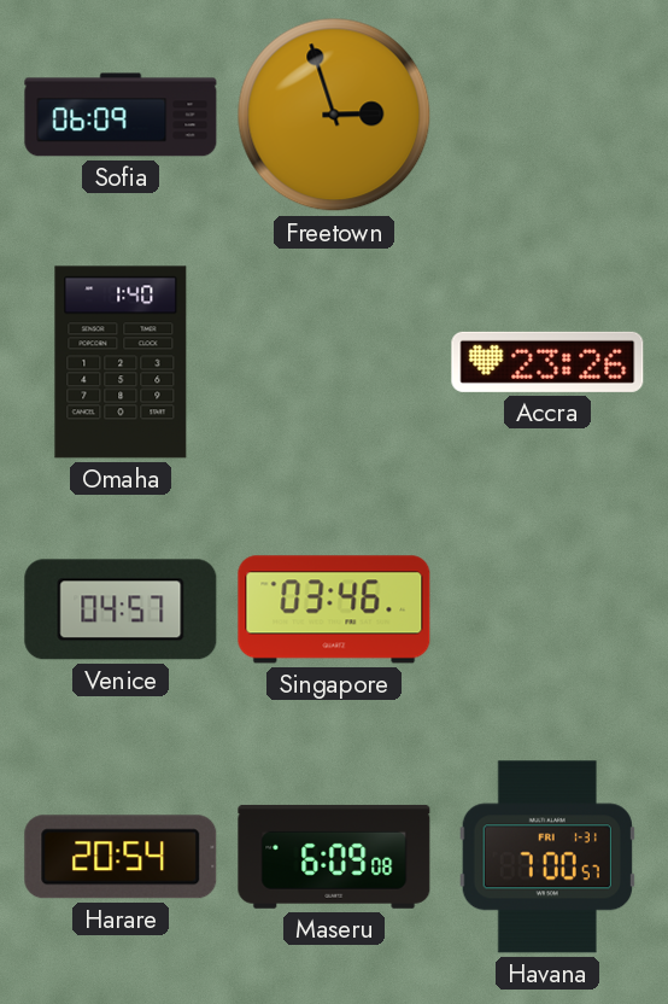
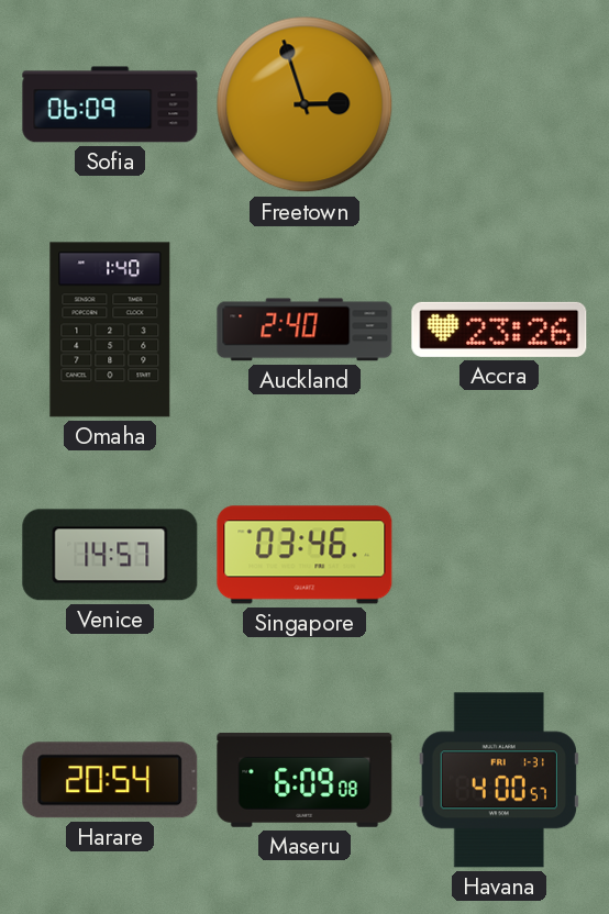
Auckland: none -> 2:40 (304, 330)
Venice: 04:57 -> 14:57 (110, 555)
Havana: 7:00 -> 4:00 (499, 780)
